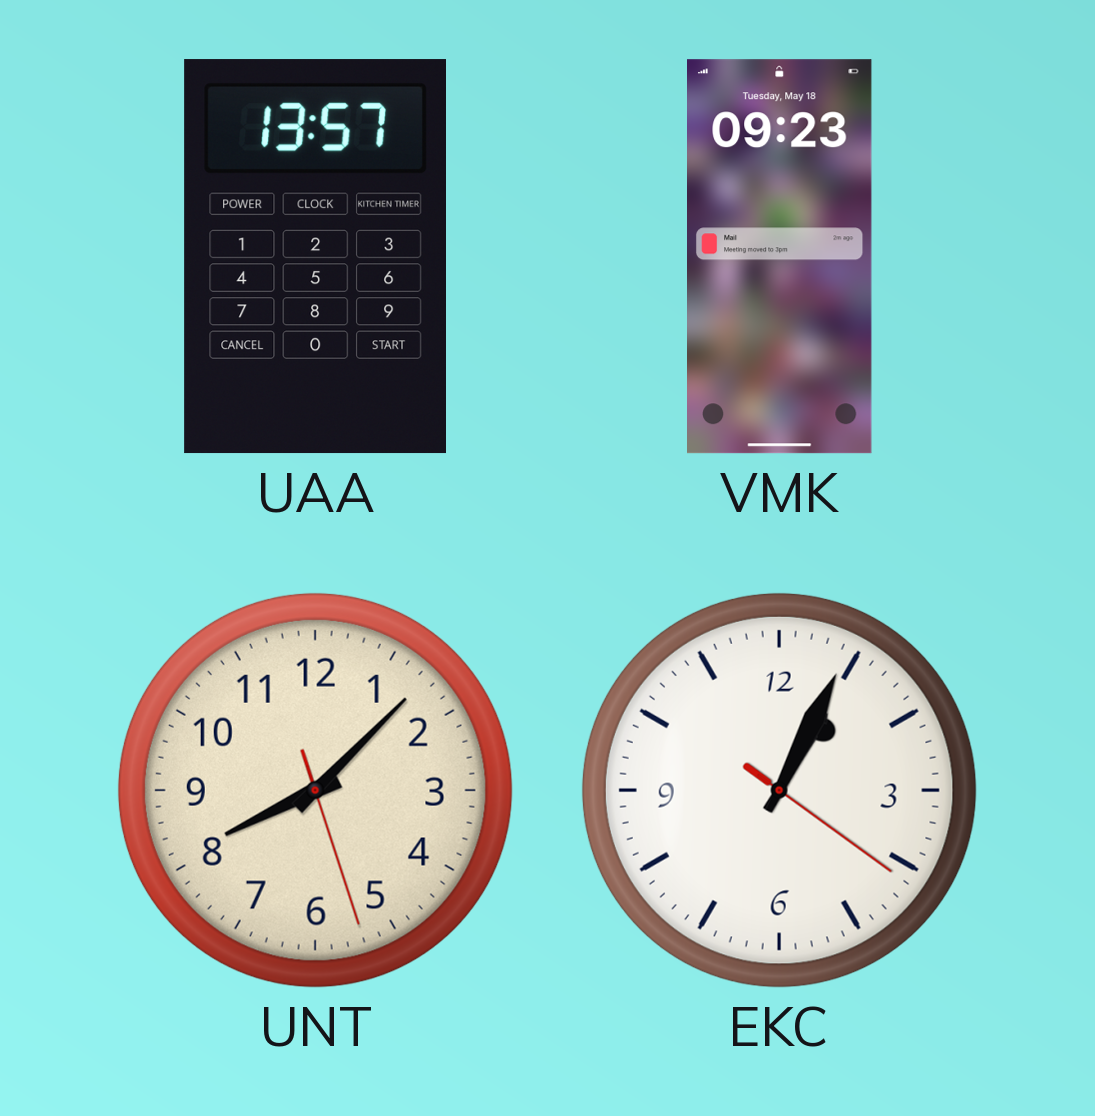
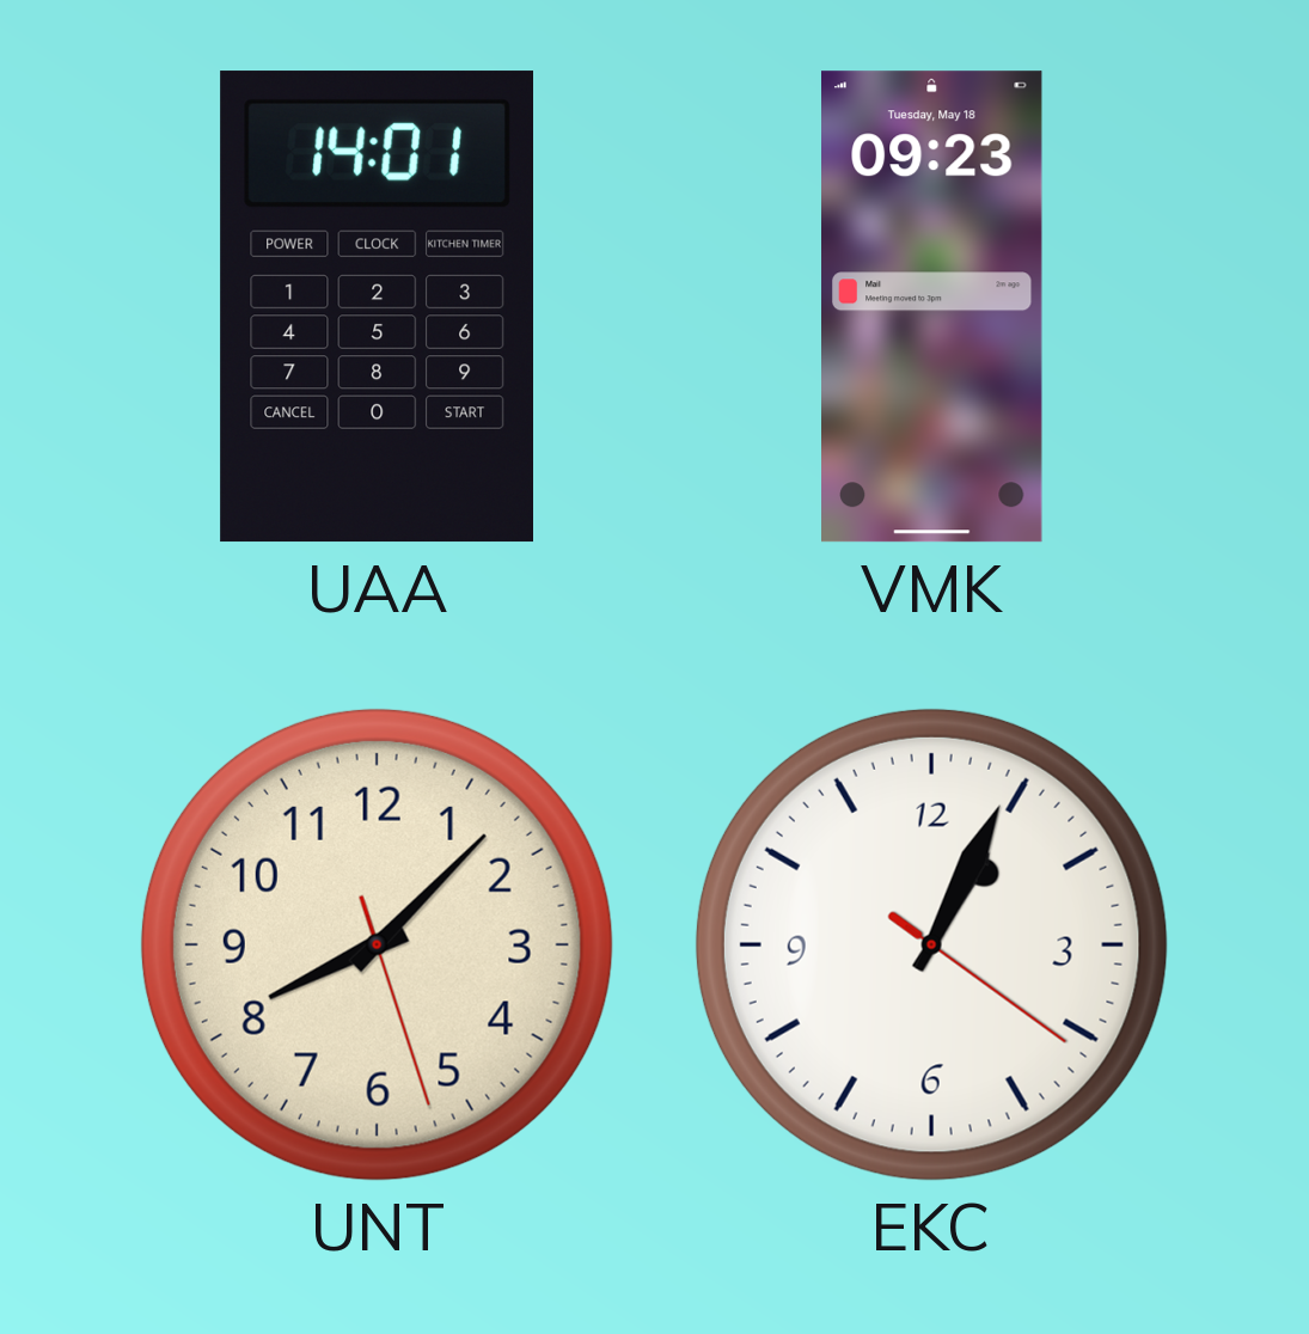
UAA: 13:57 -> 14:01 (377, 307)
